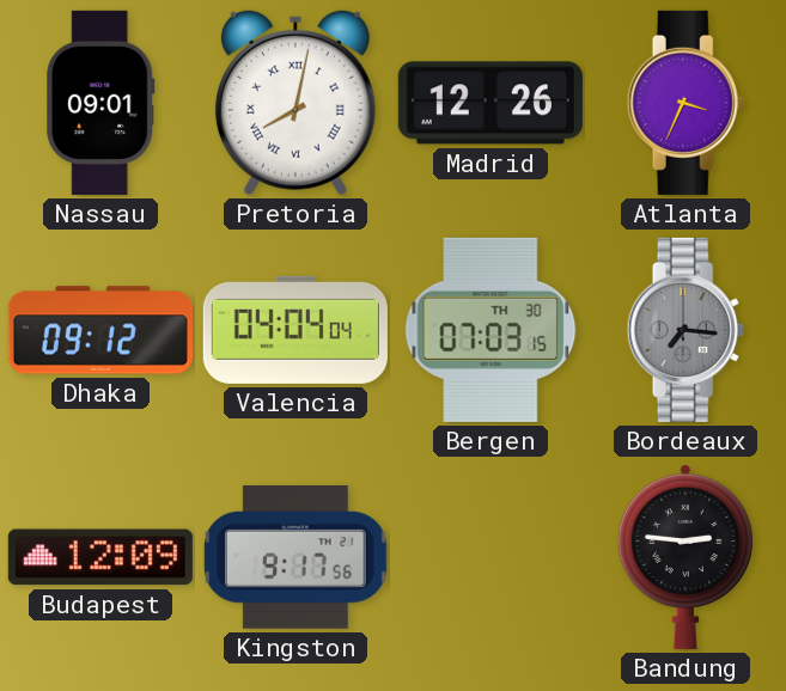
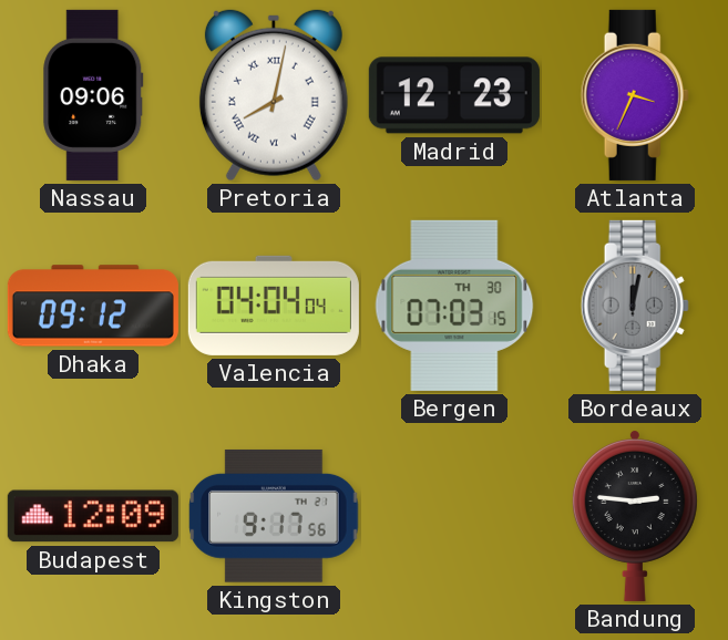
Nassau: 09:01 -> 09:06 (93, 95)
Madrid: 12:26 -> 12:23 (454, 95)
Bordeaux: 7:16 -> 12:02 (635, 306)
